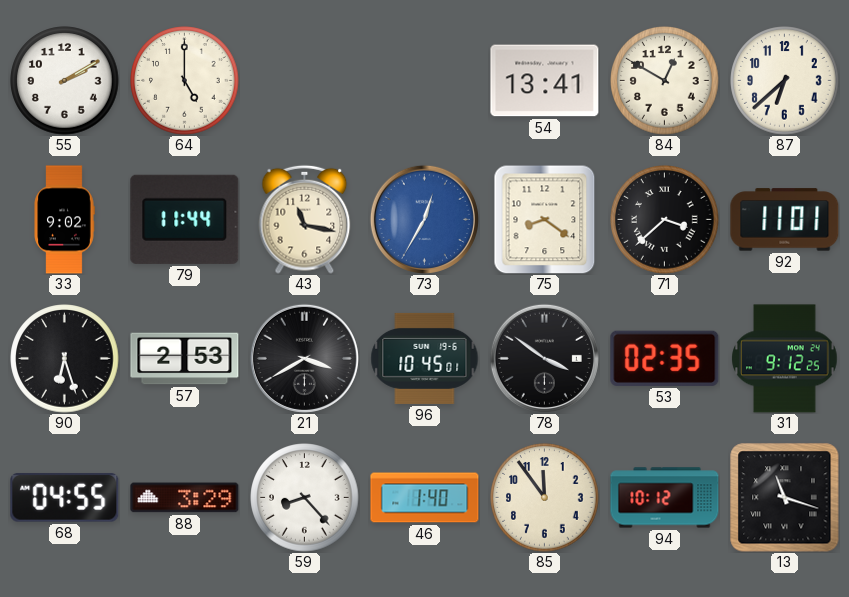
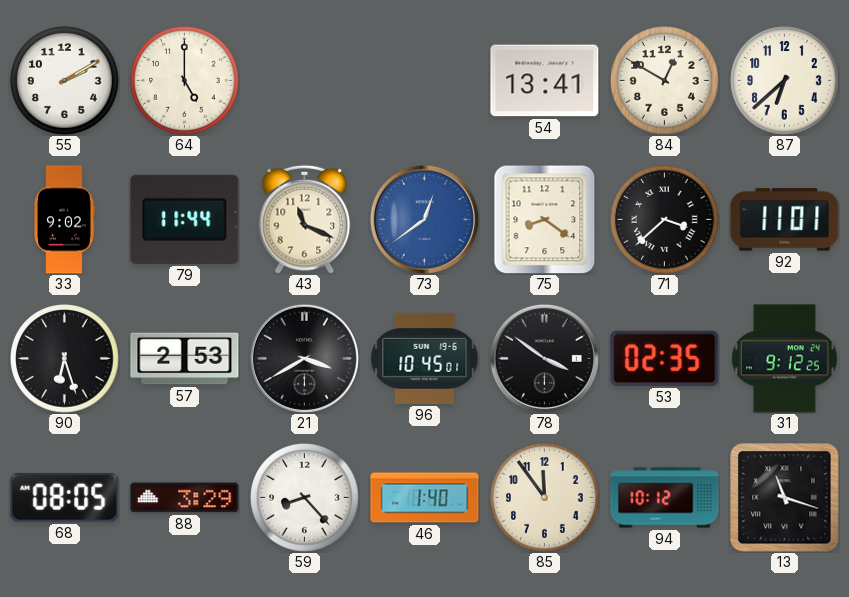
43: 11:17 -> 11:19 (305, 219)
73: 12:35 -> 12:39 (424, 219)
68: 04:55 -> 08:05 (65, 497)
